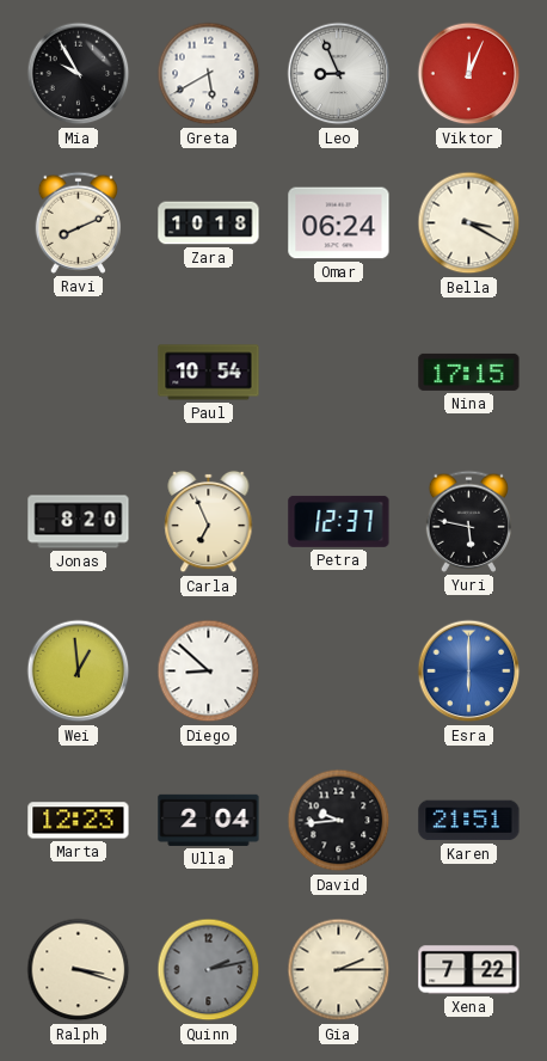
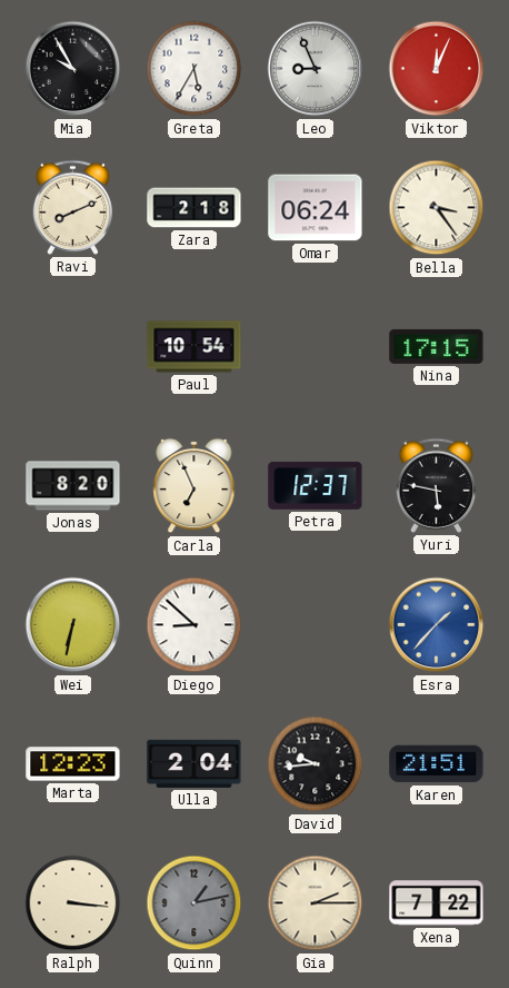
Greta: 5:40 -> 5:35 (194, 69)
Zara: 10:18 -> 2:18 (194, 208)
Bella: 3:20 -> 3:24 (437, 208)
Wei: 12:59 -> 6:32 (73, 625)
Esra: 6:00 -> 1:37 (437, 625)
Ralph: 3:18 -> 3:16 (73, 903)
Quinn: 2:13 -> 1:13 (194, 903)
